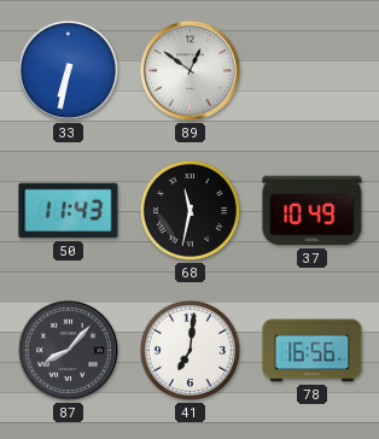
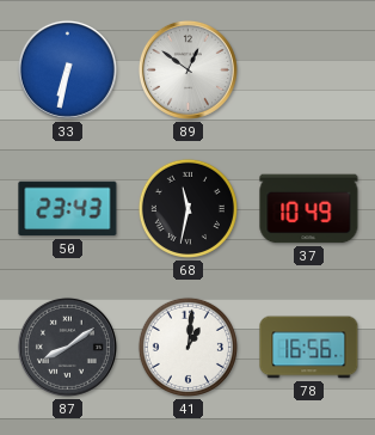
50: 11:43 -> 23:43 (68, 209)
87: 8:07 -> 8:09 (67, 347)
41: 7:01 -> 1:01 (187, 347)
